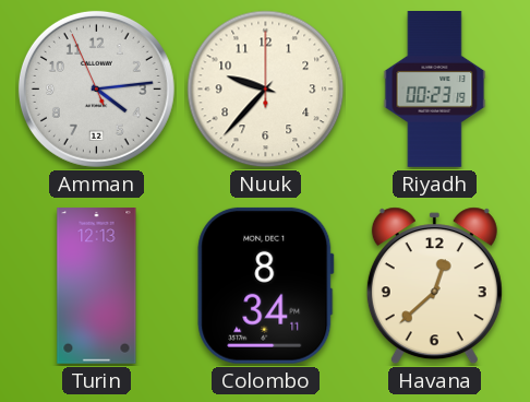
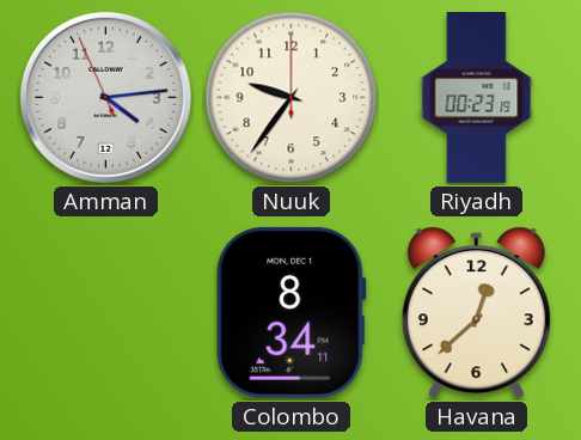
Nuuk: 9:37 -> 9:36 (292, 98)
Turin: 12:13 -> none (97, 286)
